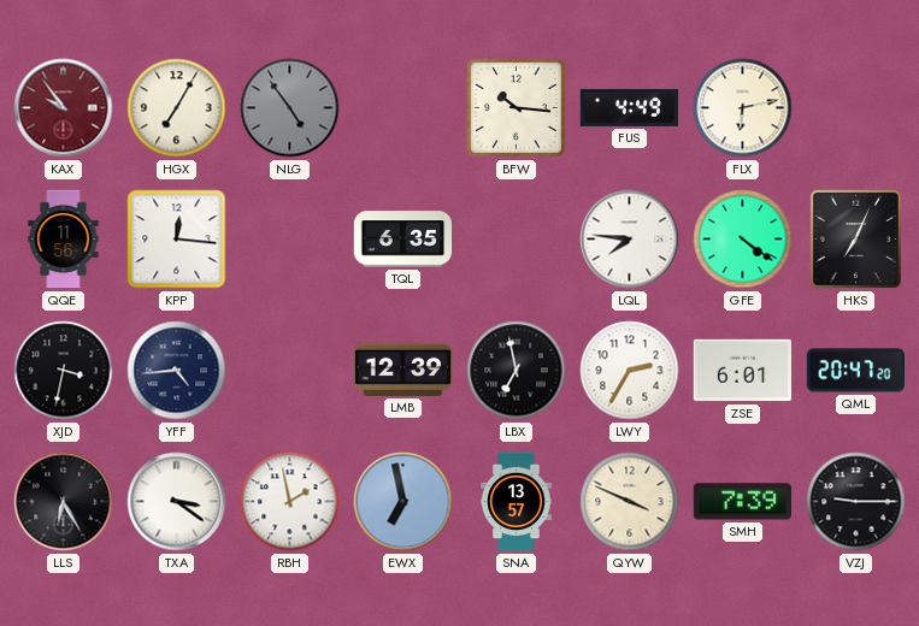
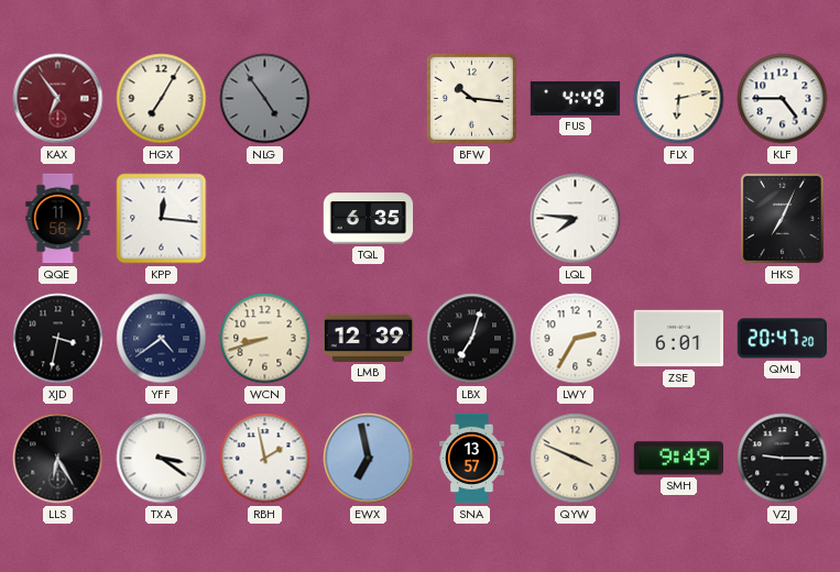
KAX: 9:54 -> 6:54 (58, 99)
KLF: none -> 4:45 (783, 99)
GFE: 4:21 -> none (743, 240)
YFF: 4:44 -> 4:39 (162, 339)
WCN: none -> 8:42 (265, 339)
LBX: 6:58 -> 7:03 (472, 339)
SMH: 7:39 -> 9:49 (678, 459)
